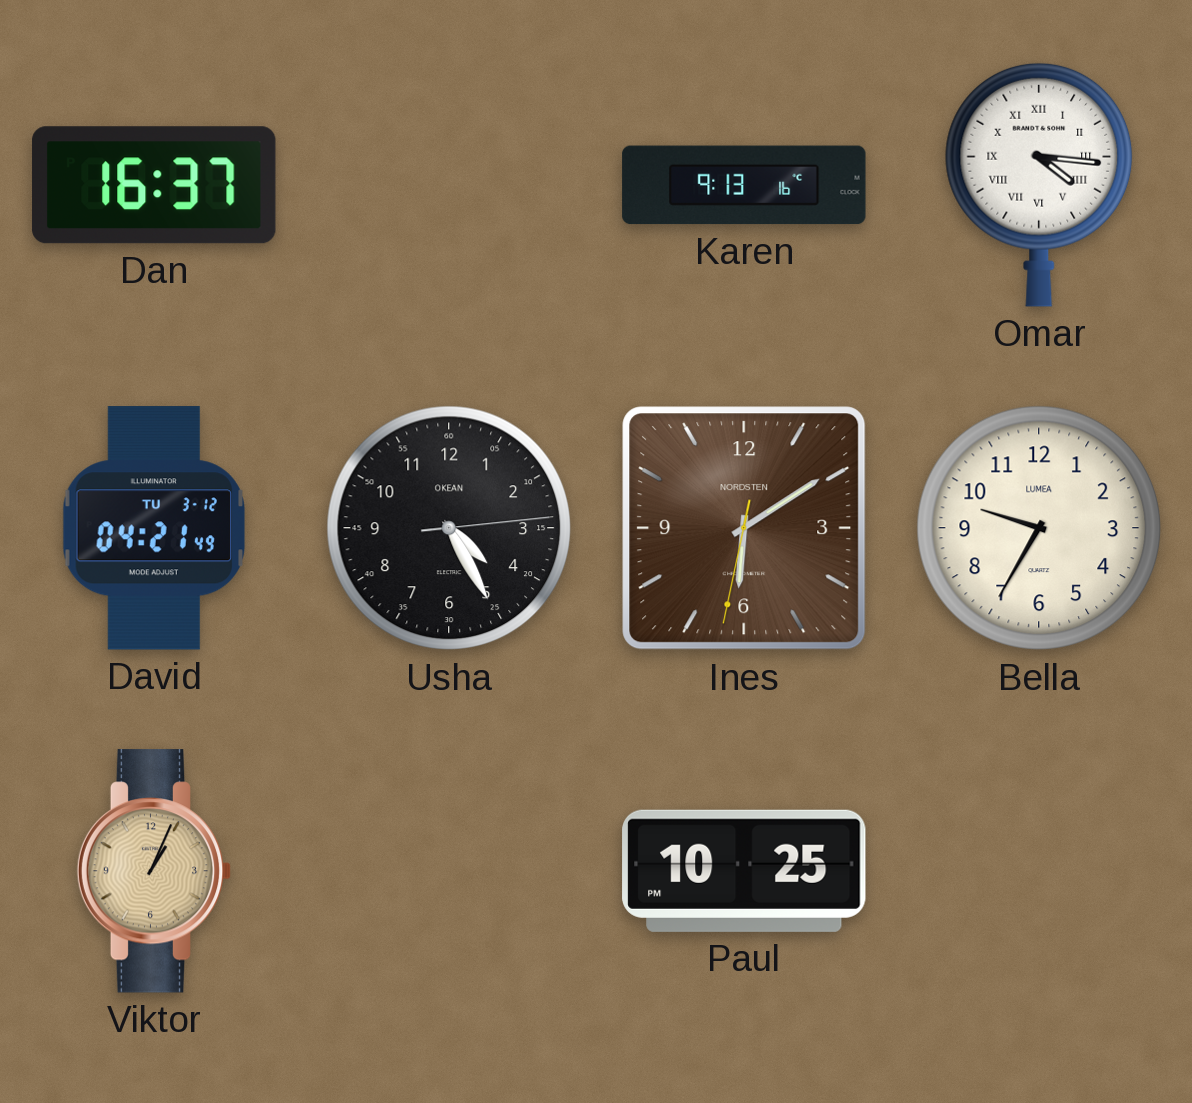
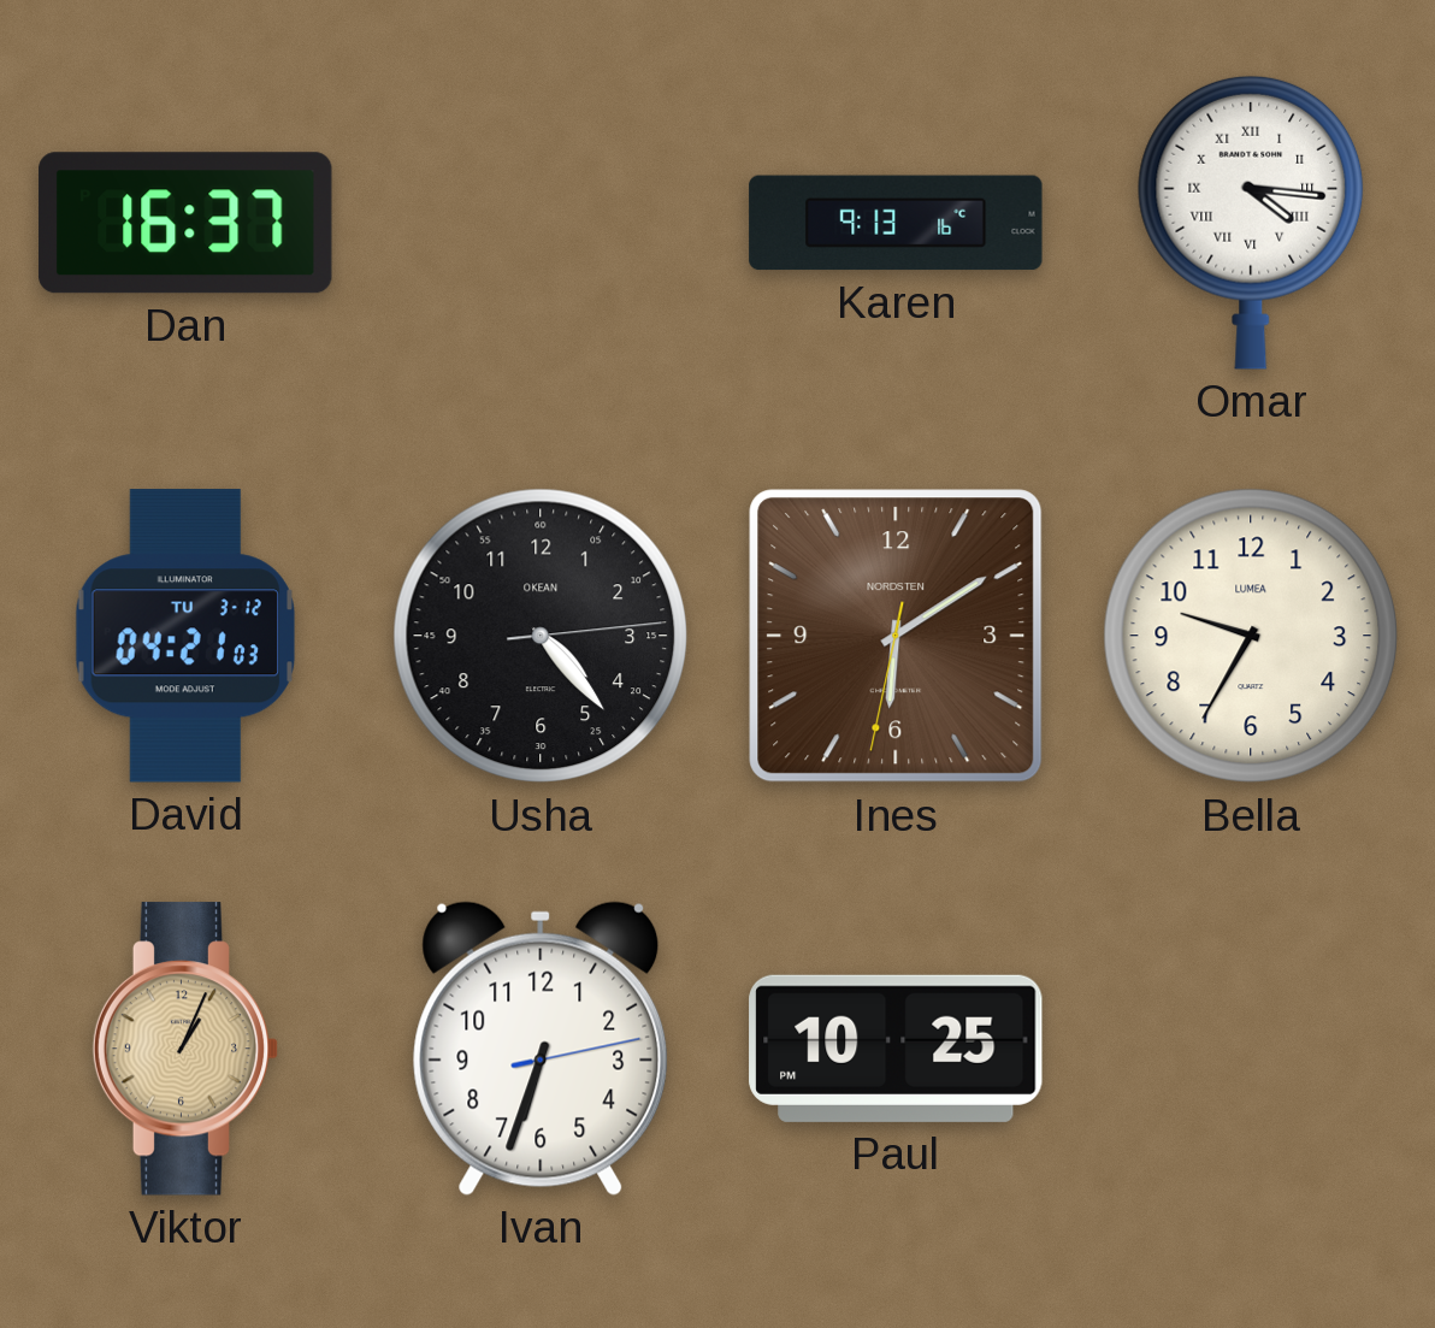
David: 04:21:49 -> 04:21:03 (184, 636)
Usha: 4:25 -> 4:23 (541, 636)
Ivan: none -> 6:33 (541, 1049)
